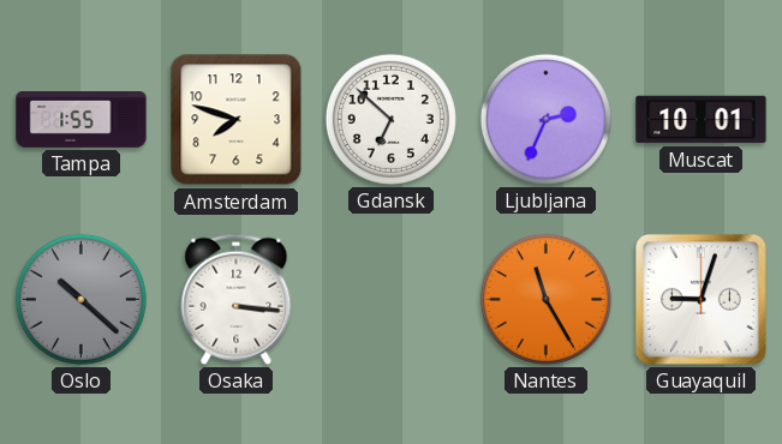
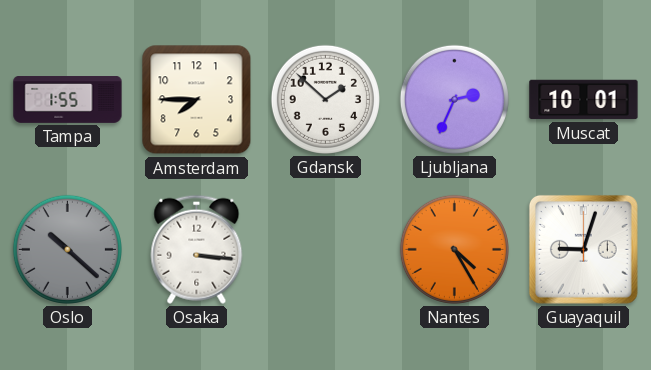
Amsterdam: 7:48 -> 7:45 (197, 100)
Gdansk: 6:52 -> 1:52 (325, 99)
Nantes: 11:25 -> 4:25 (454, 249)
